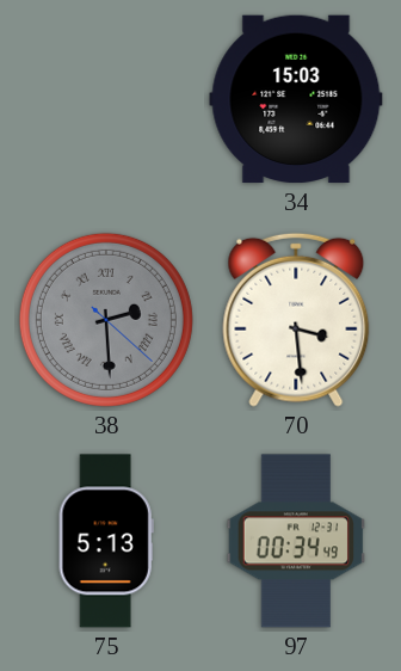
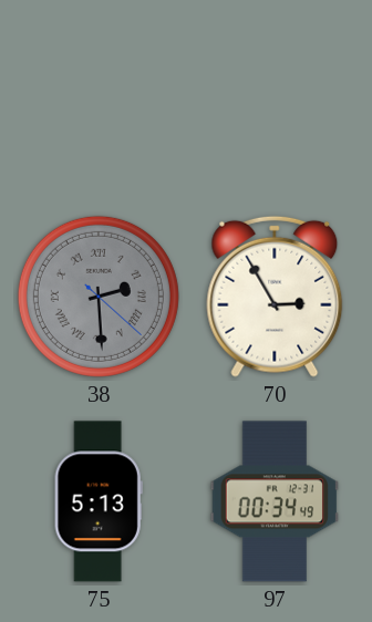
34: 15:03 -> none (296, 99)
70: 3:29 -> 2:55 (275, 297)
